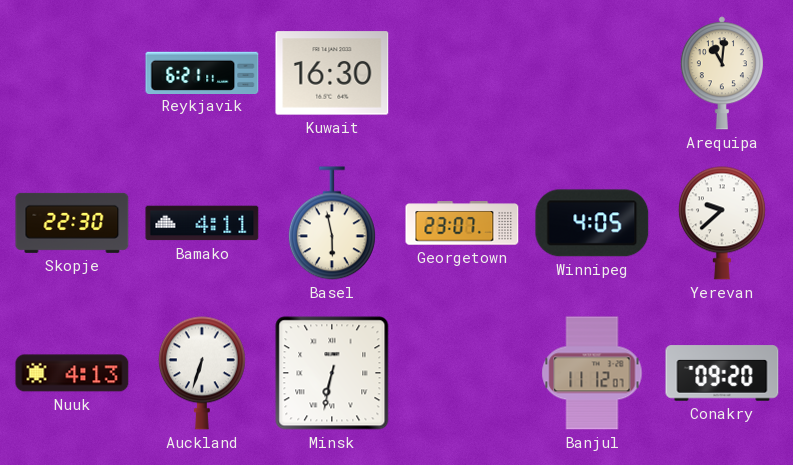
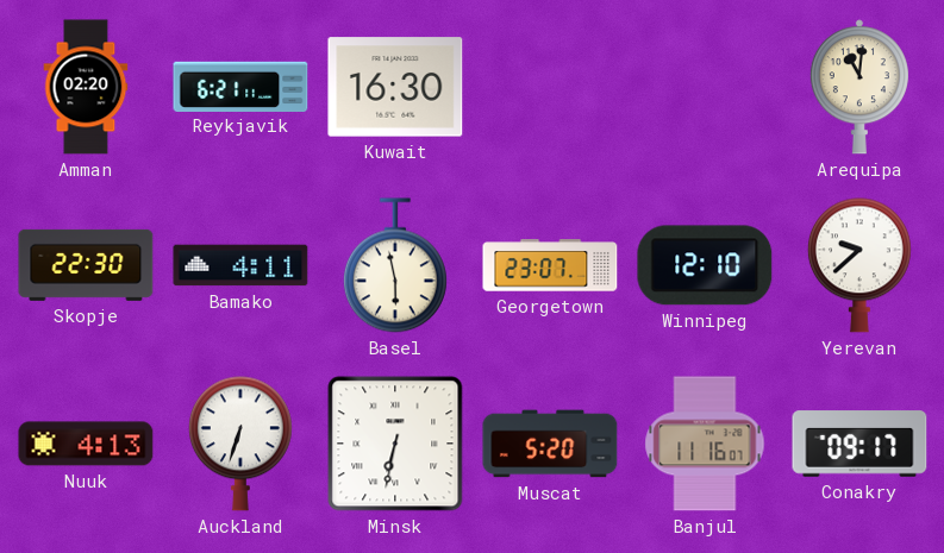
Amman: none -> 02:20 (86, 87)
Winnipeg: 4:05 -> 12:10 (705, 265)
Muscat: none -> 5:20 (550, 444)
Banjul: 11:12 -> 11:16 (705, 444)
Conakry: 09:20 -> 09:17 (859, 444)
